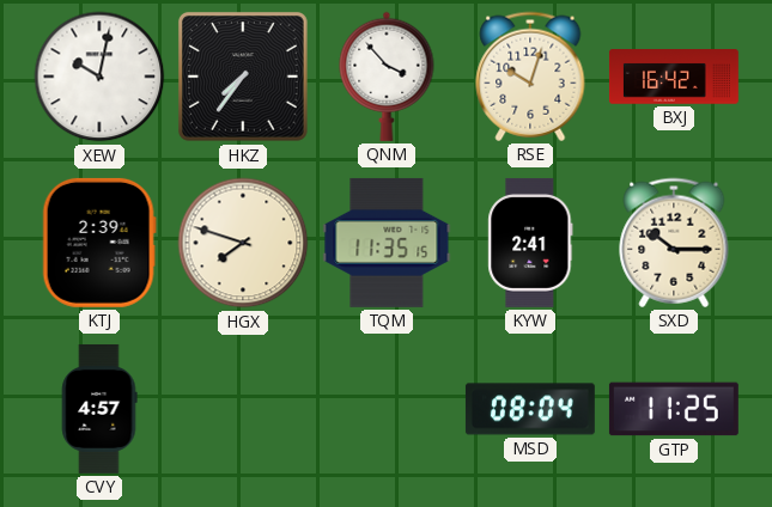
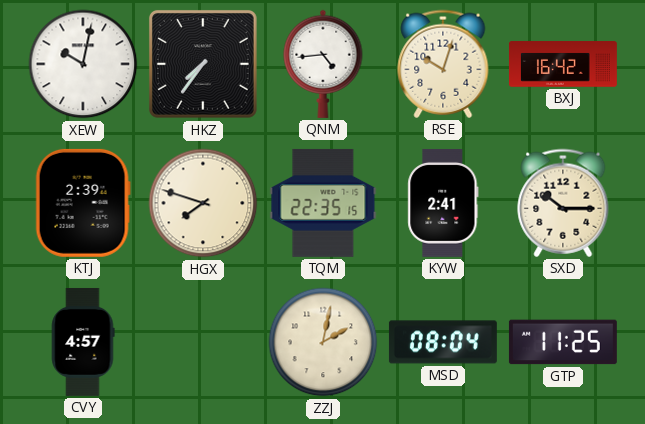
QNM: 3:53 -> 4:44 (323, 64)
TQM: 11:35 -> 22:35 (323, 203)
ZZJ: none -> 2:02 (323, 342)
